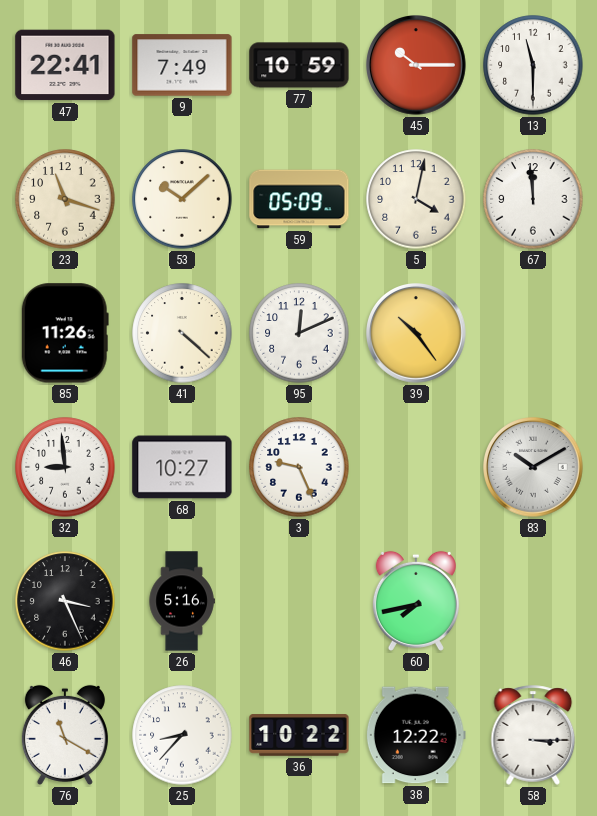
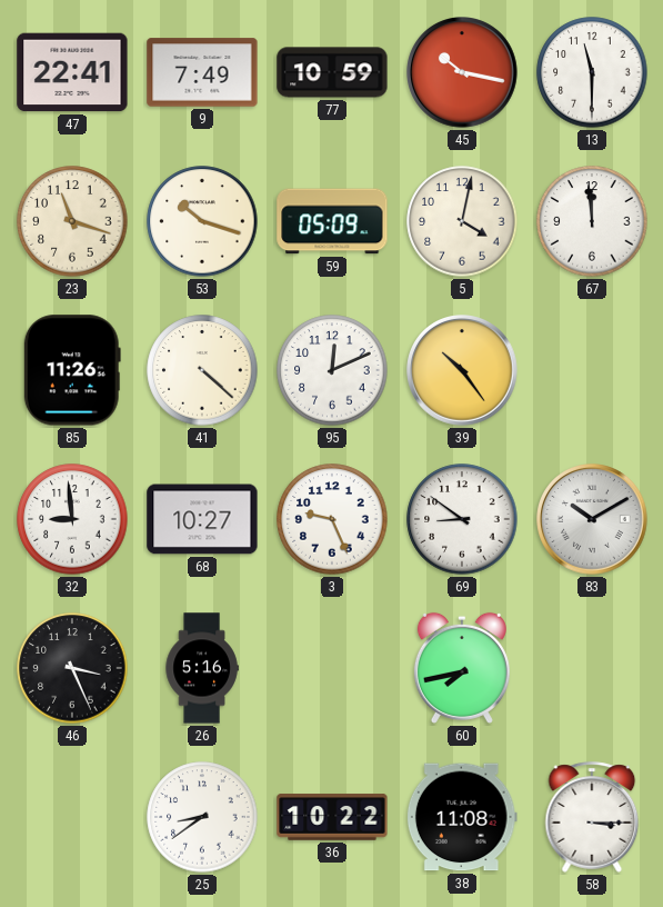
45: 10:15 -> 10:17 (463, 73)
53: 10:08 -> 10:18 (202, 221)
69: none -> 8:51 (462, 519)
76: 11:20 -> none (65, 735)
25: 8:37 -> 8:39 (202, 817)
38: 12:22 -> 11:08 (462, 817)
